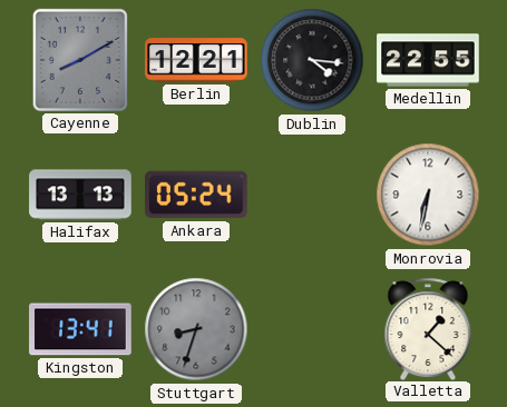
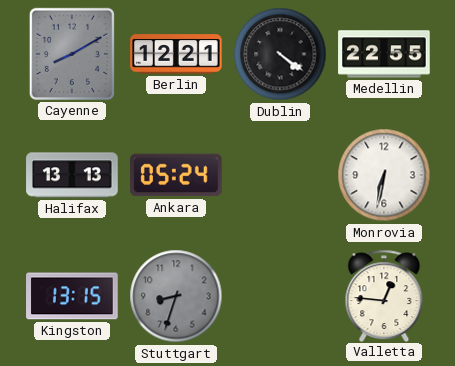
Dublin: 4:16 -> 4:21 (280, 54)
Kingston: 13:41 -> 13:15 (72, 296)
Valletta: 1:22 -> 12:46 (384, 295)
